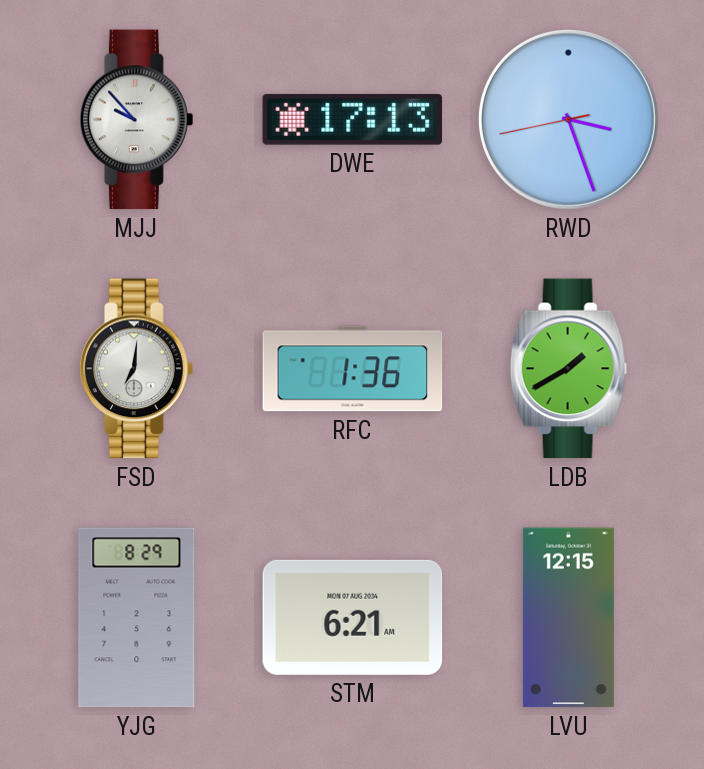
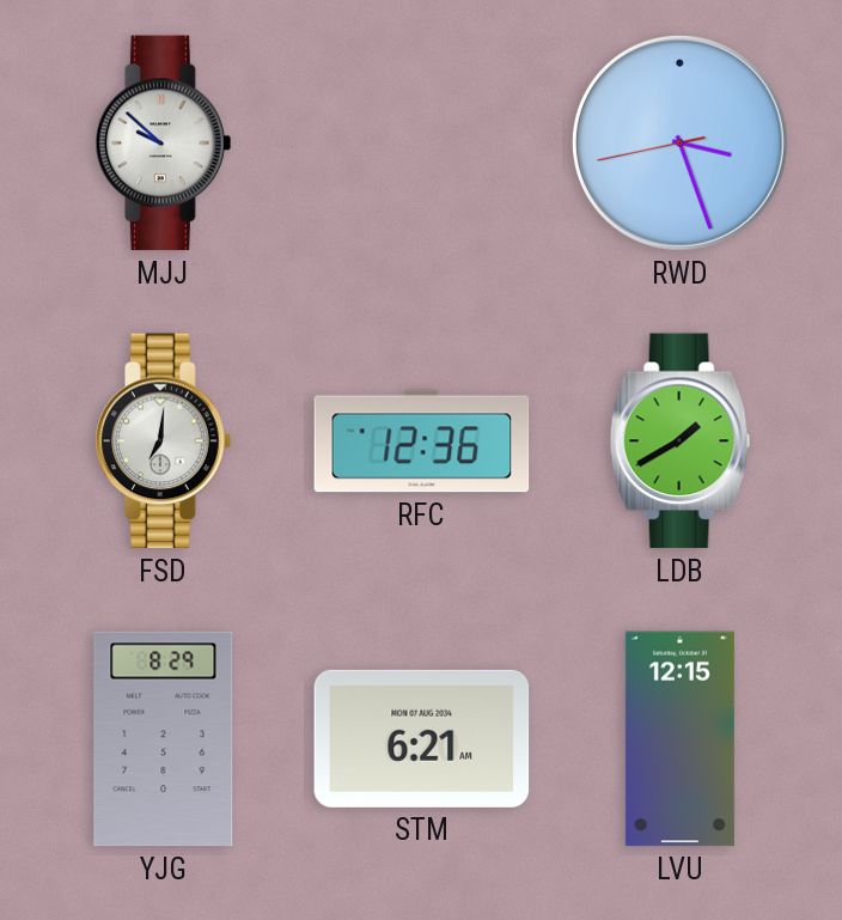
MJJ: 9:53 -> 9:52 (164, 144)
DWE: 17:13 -> none (353, 119)
RFC: 1:36 -> 12:36 (422, 441)
